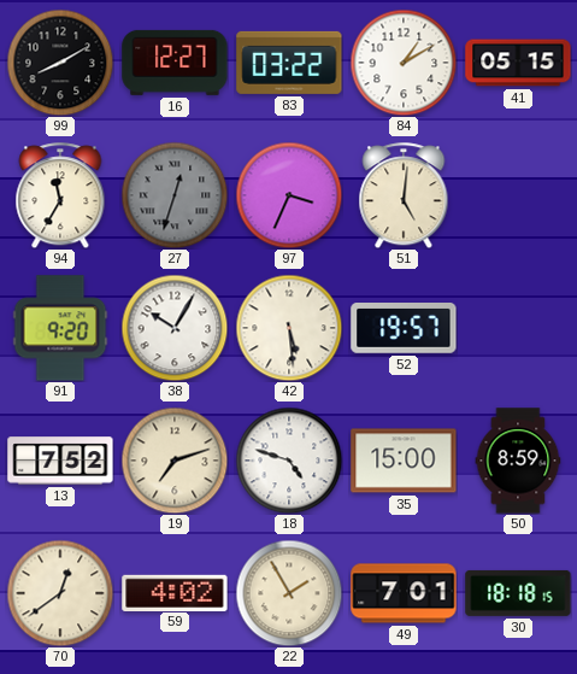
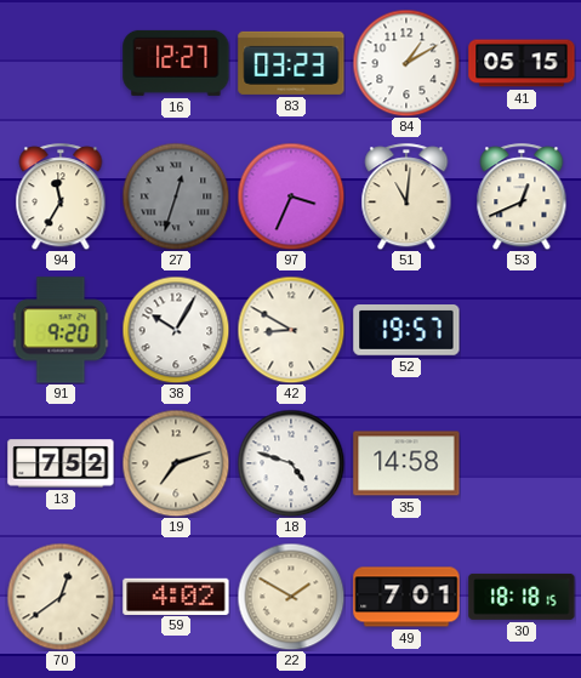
99: 8:10 -> none (60, 63)
83: 03:22 -> 03:23 (291, 63)
51: 5:01 -> 11:01 (406, 196)
53: none -> 12:41 (522, 196)
42: 5:29 -> 8:50 (291, 330)
35: 15:00 -> 14:58 (406, 463)
50: 8:59 -> none (518, 461)
22: 1:55 -> 1:50 (291, 597)
